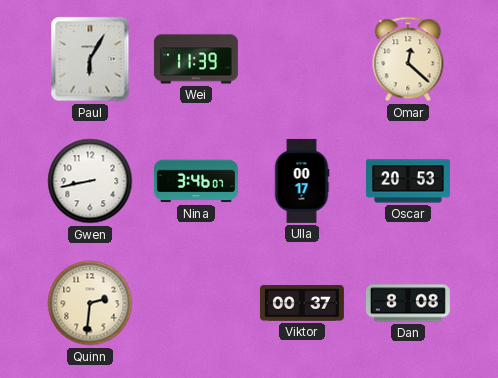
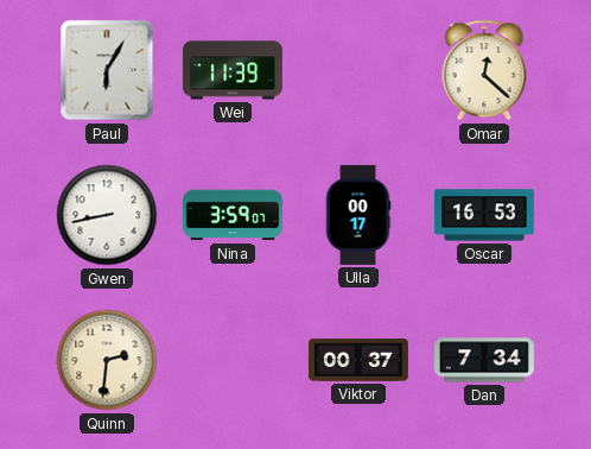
Nina: 3:46 -> 3:59 (233, 215)
Oscar: 20:53 -> 16:53 (484, 215)
Dan: 8:08 -> 7:34 (484, 360)
